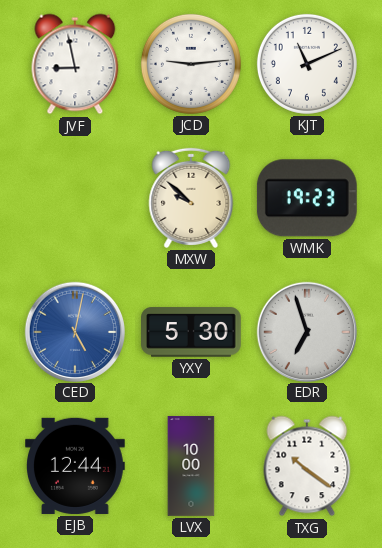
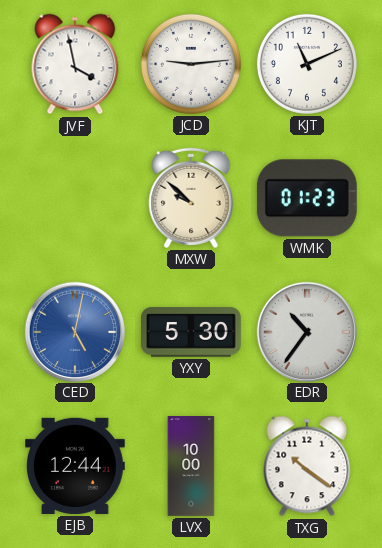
JVF: 8:58 -> 3:58 (75, 64)
WMK: 19:23 -> 01:23 (307, 198)
EDR: 6:57 -> 10:36 (306, 331)
